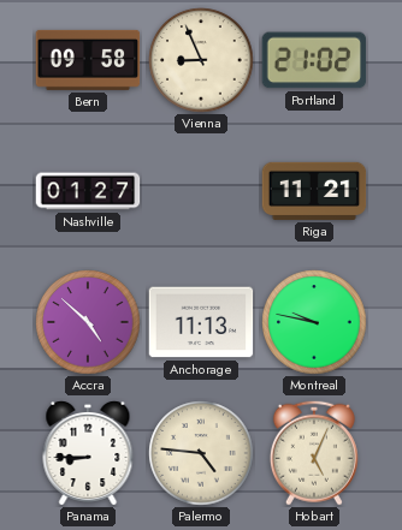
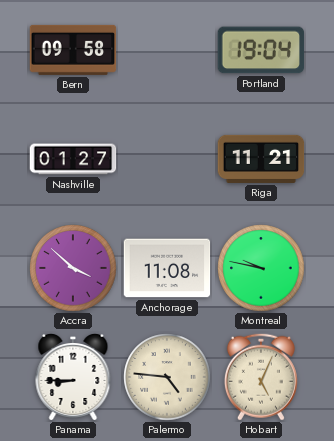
Vienna: 8:56 -> none (201, 60)
Portland: 21:02 -> 19:04 (261, 50)
Accra: 4:52 -> 3:52 (73, 268)
Anchorage: 11:13 -> 11:08 (167, 268)
